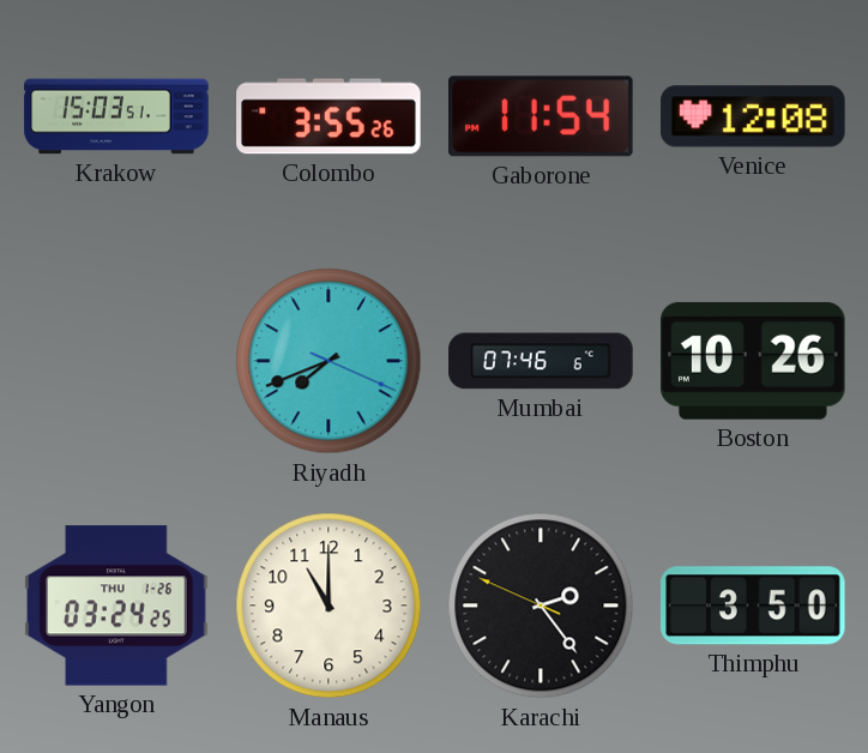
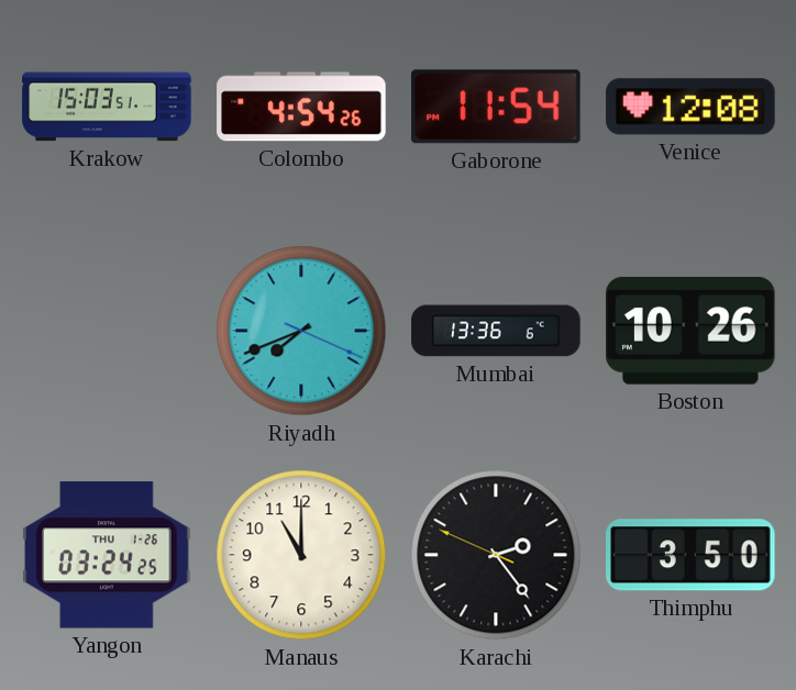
Colombo: 3:55 -> 4:54 (301, 107)
Mumbai: 07:46 -> 13:36 (496, 331)
